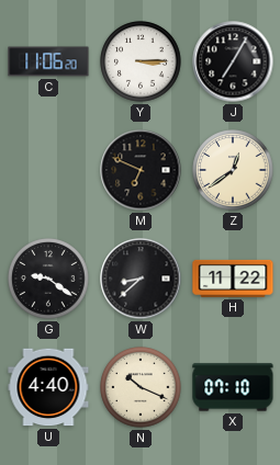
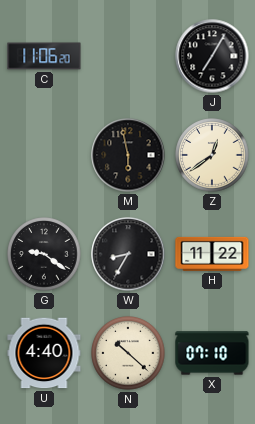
Y: 3:15 -> none (141, 61)
M: 6:49 -> 5:58 (128, 155)
W: 8:38 -> 8:35 (128, 254)
N: 10:19 -> 10:22 (128, 353)
